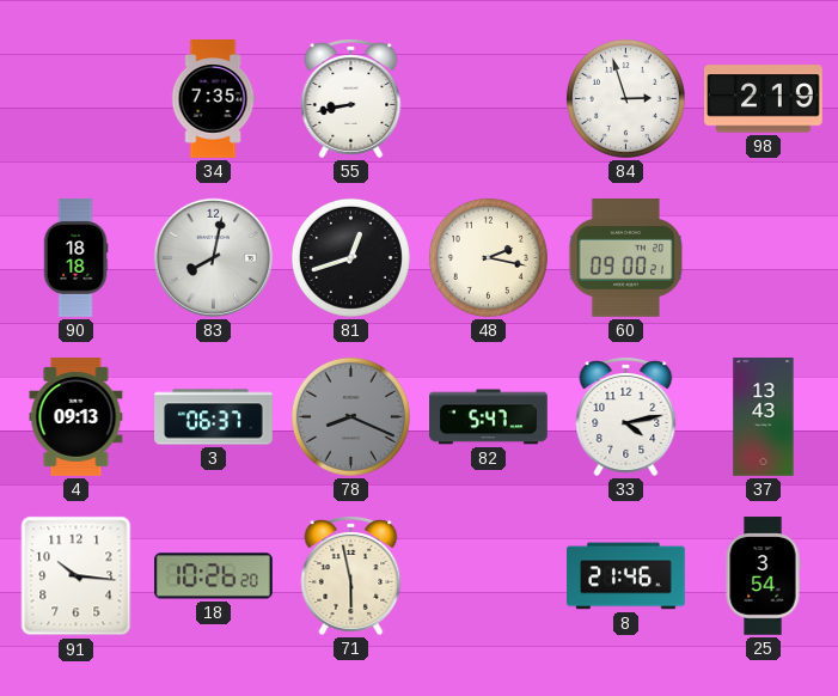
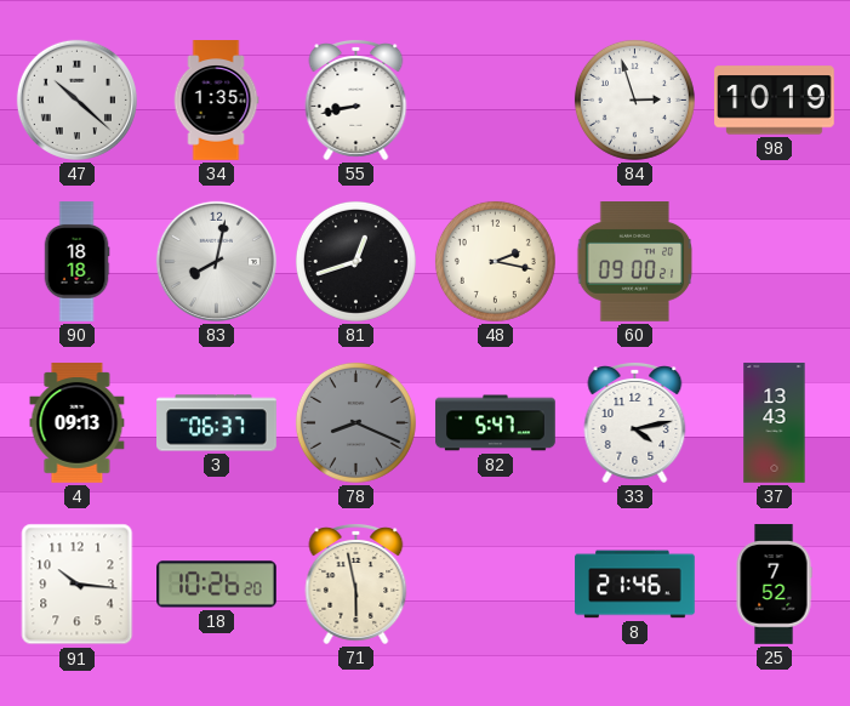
47: none -> 10:22 (76, 99)
34: 7:35 -> 1:35 (216, 101)
98: 2:19 -> 10:19 (775, 101)
25: 3:54 -> 7:52 (774, 585)
